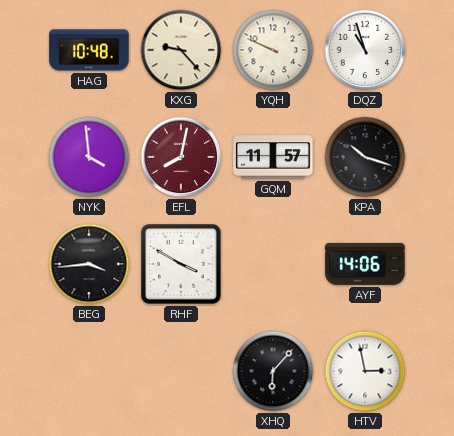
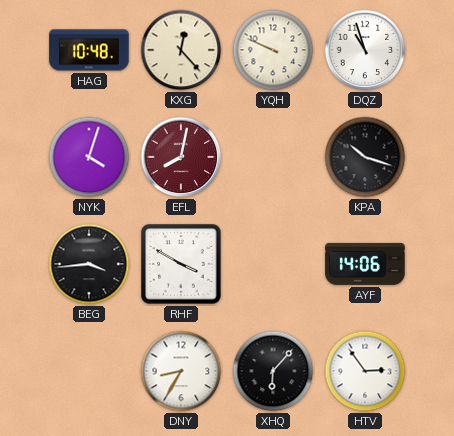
KXG: 9:23 -> 12:23 (181, 50)
NYK: 3:59 -> 4:03 (89, 157)
GQM: 11:57 -> none (273, 157)
DNY: none -> 8:35 (181, 371)
HTV: 2:58 -> 2:54 (365, 371)
